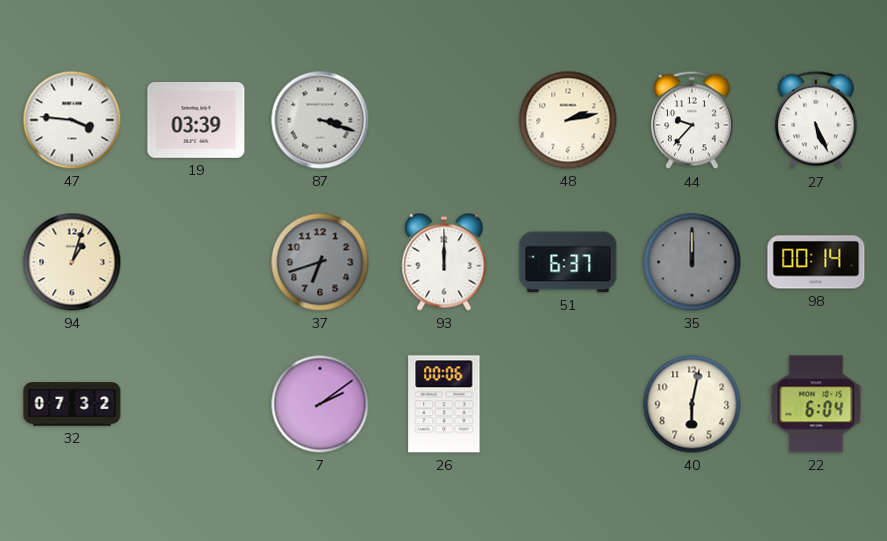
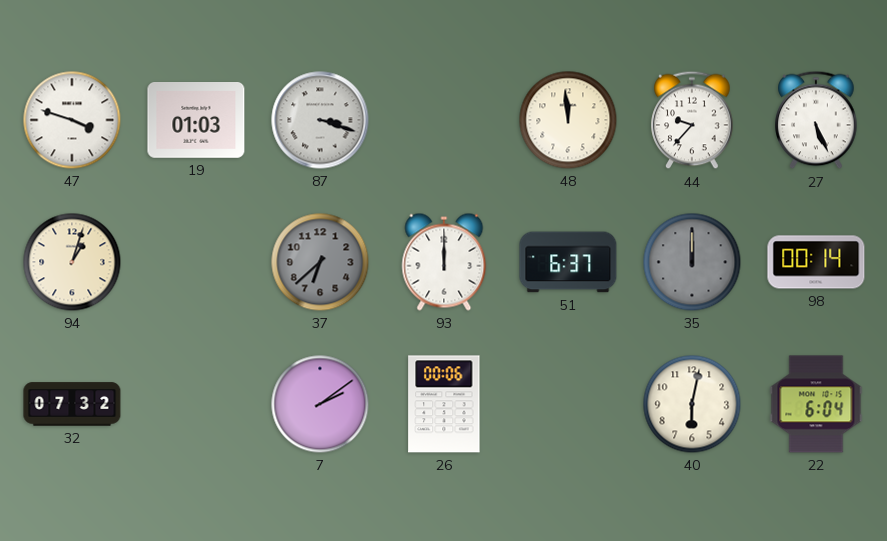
47: 3:46 -> 3:48 (72, 120)
19: 03:39 -> 01:03 (196, 121)
48: 2:13 -> 11:59 (568, 120)
37: 6:42 -> 6:38 (320, 262)
